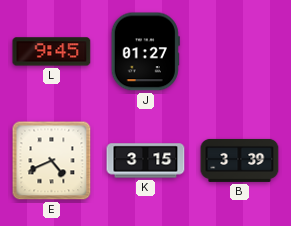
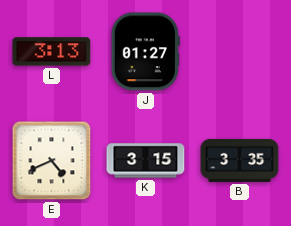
L: 9:45 -> 3:13 (52, 52)
B: 3:39 -> 3:35 (240, 160)
